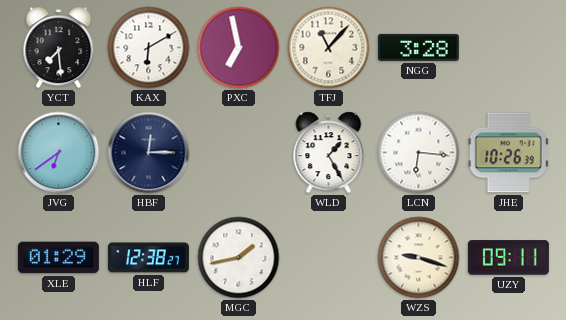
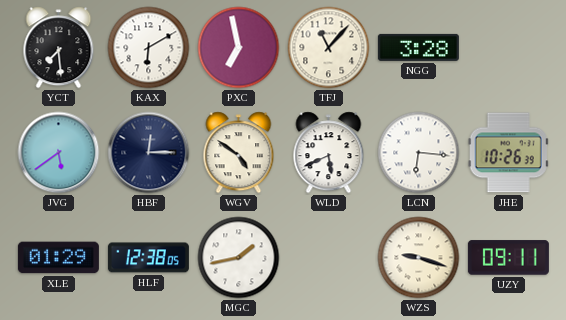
JVG: 6:39 -> 5:39 (59, 153)
WGV: none -> 4:51 (239, 153)
WLD: 1:25 -> 5:41 (329, 153)
HLF: 12:38:27 -> 12:38:05 (148, 258)
